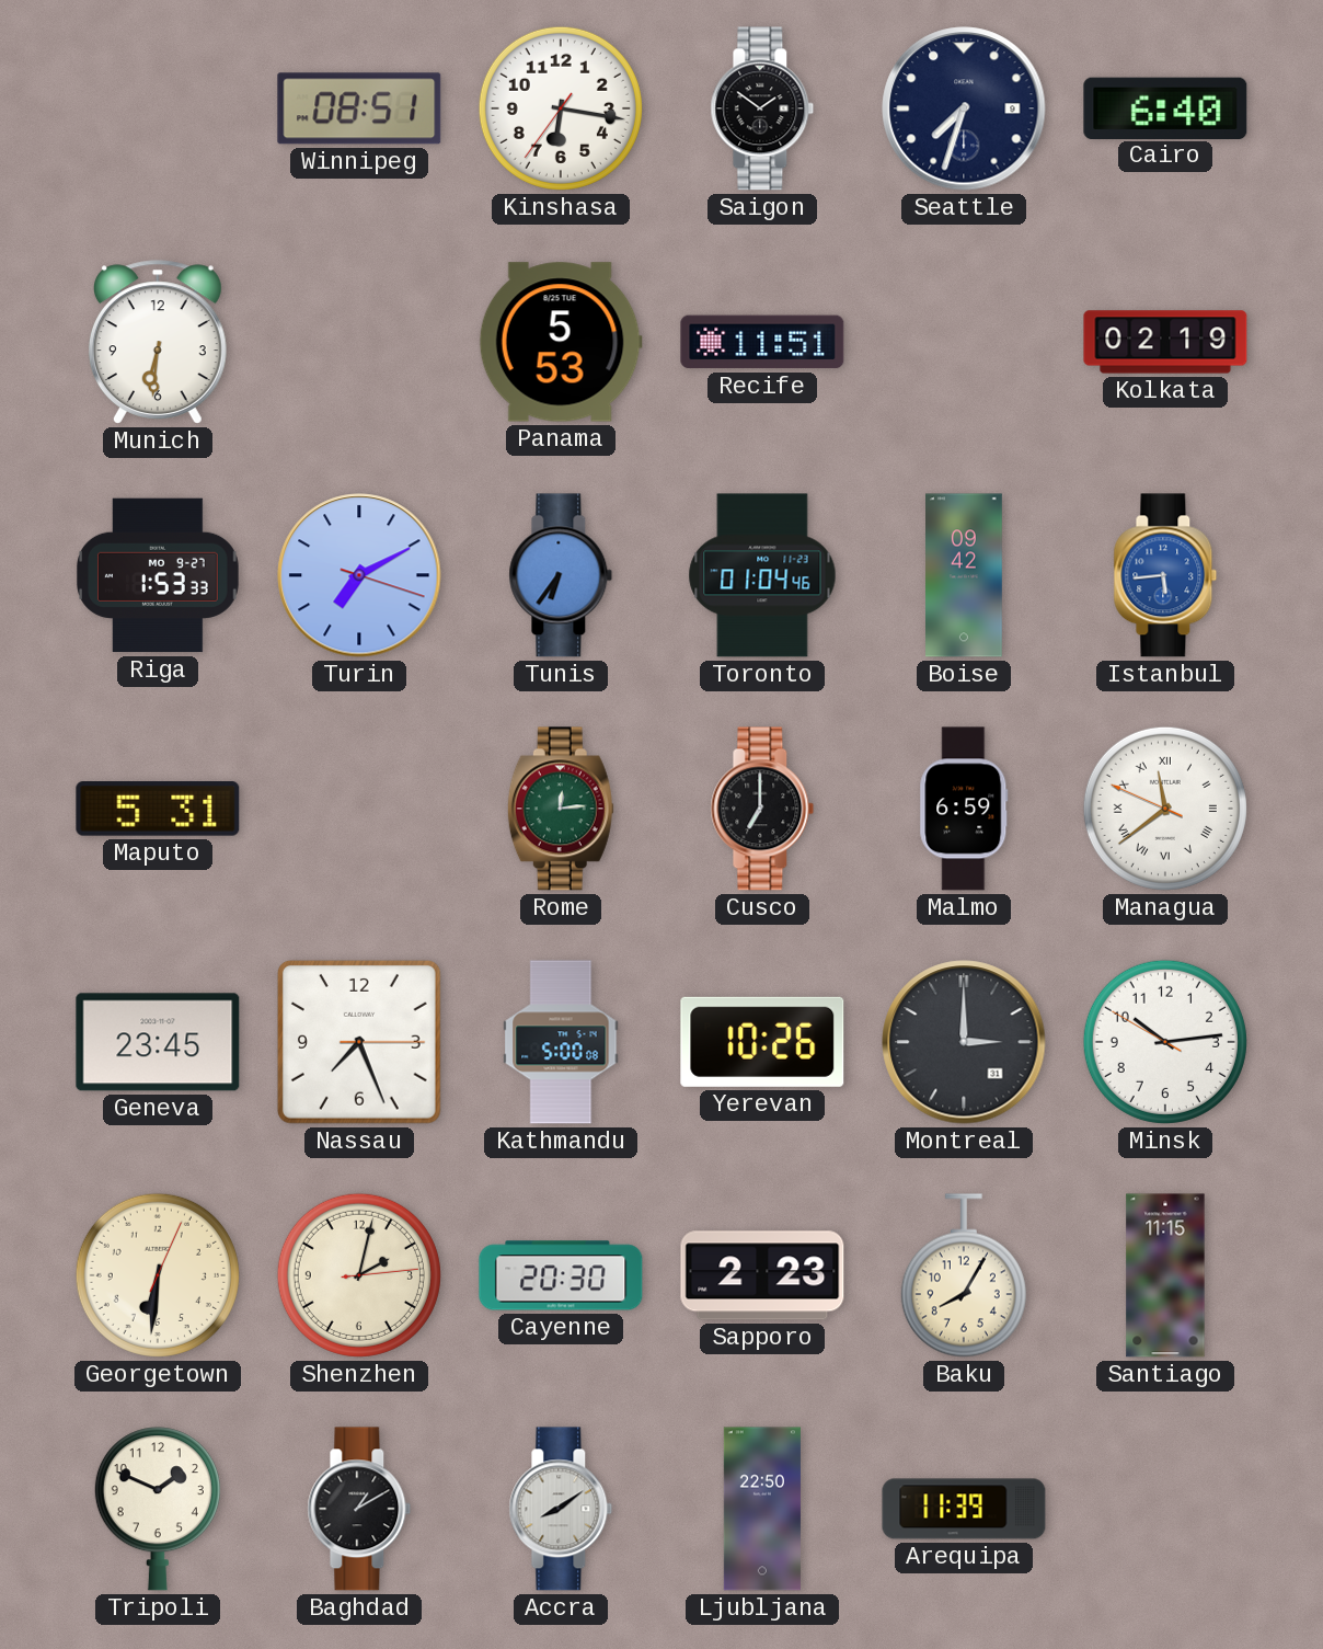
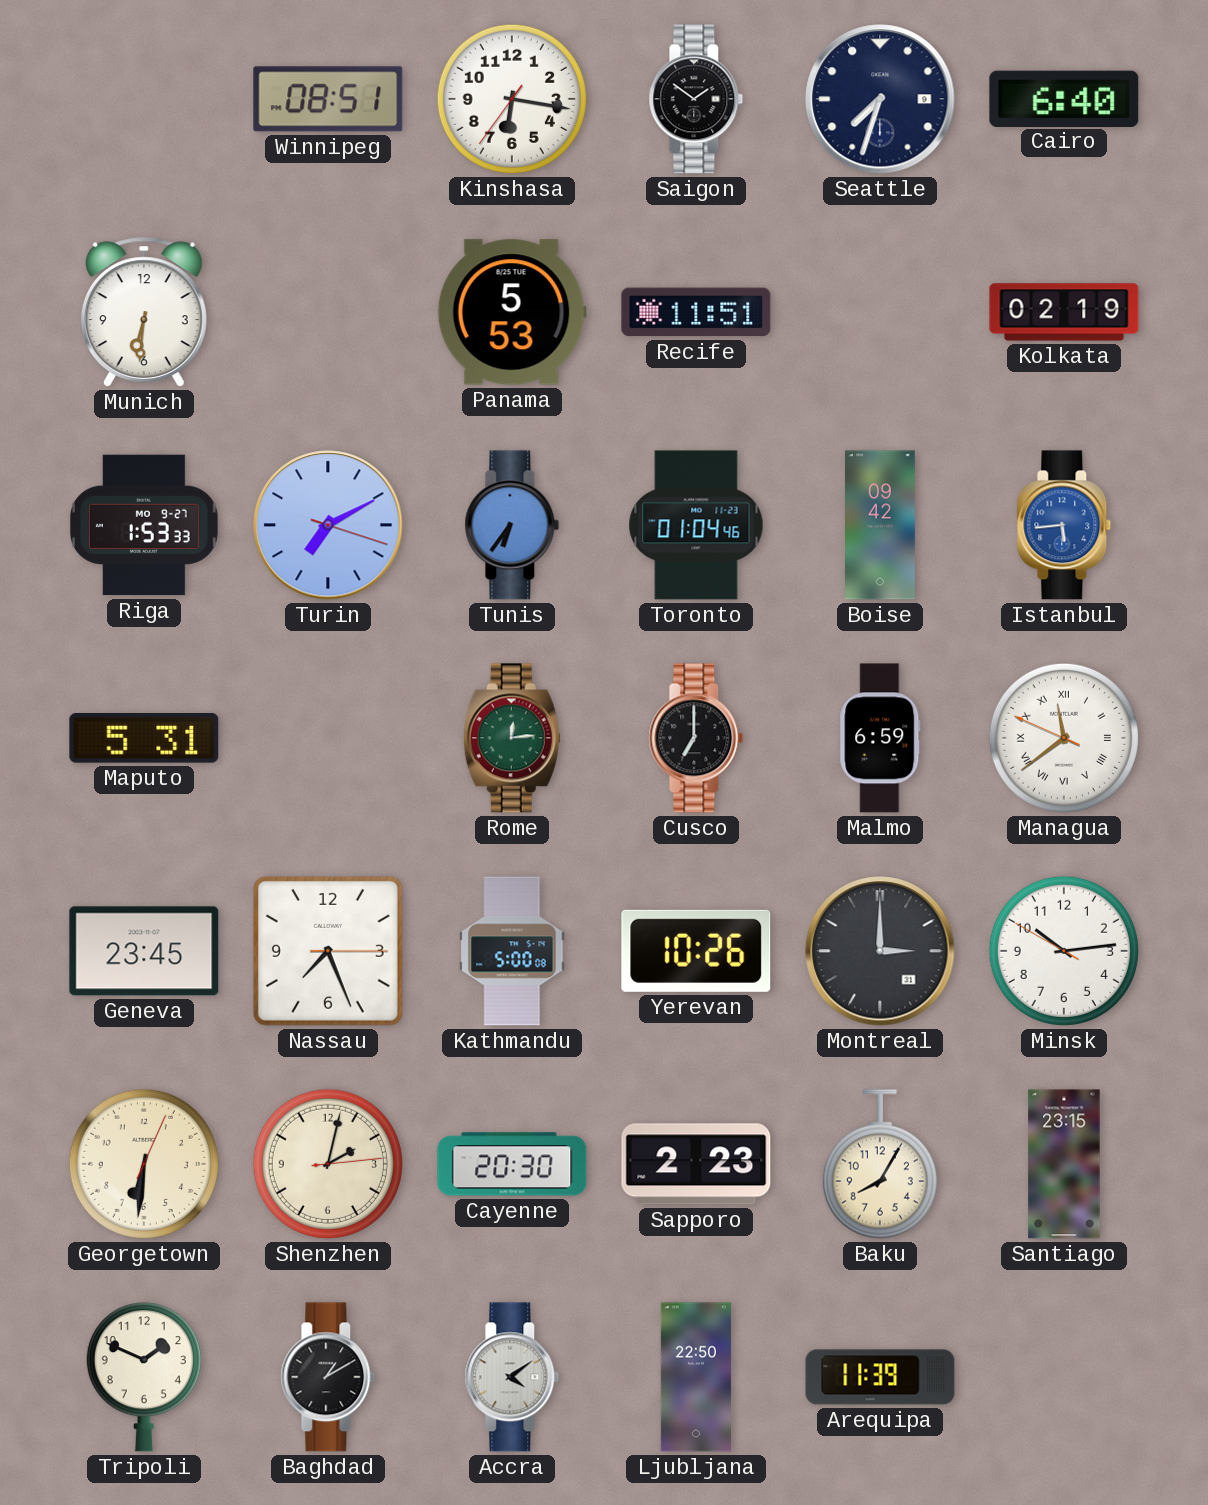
Santiago: 11:15 -> 23:15 (1064, 1164)
Accra: 8:09 -> 4:09 (512, 1377)
